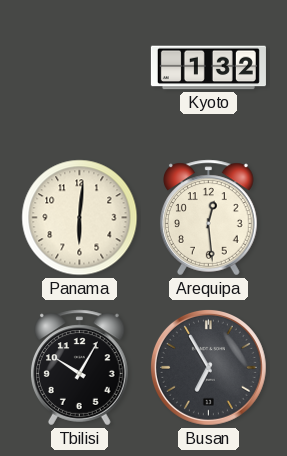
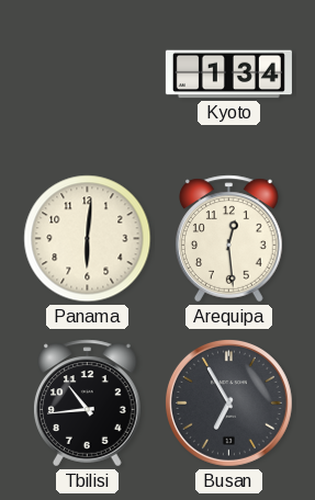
Kyoto: 1:32 -> 1:34 (228, 75)
Tbilisi: 10:05 -> 10:44 (88, 404)
